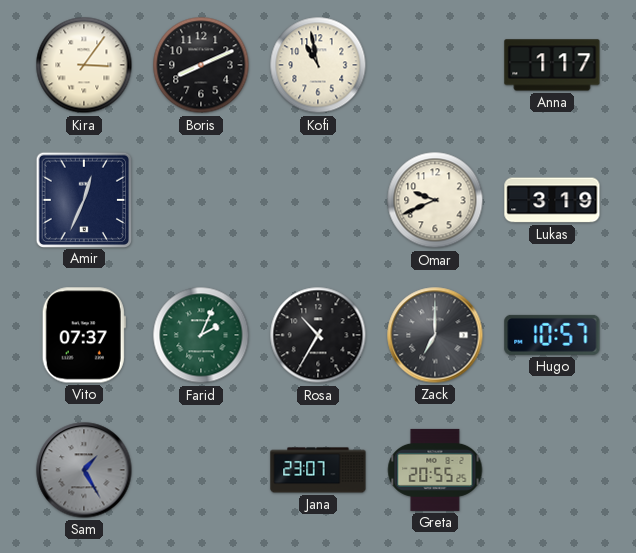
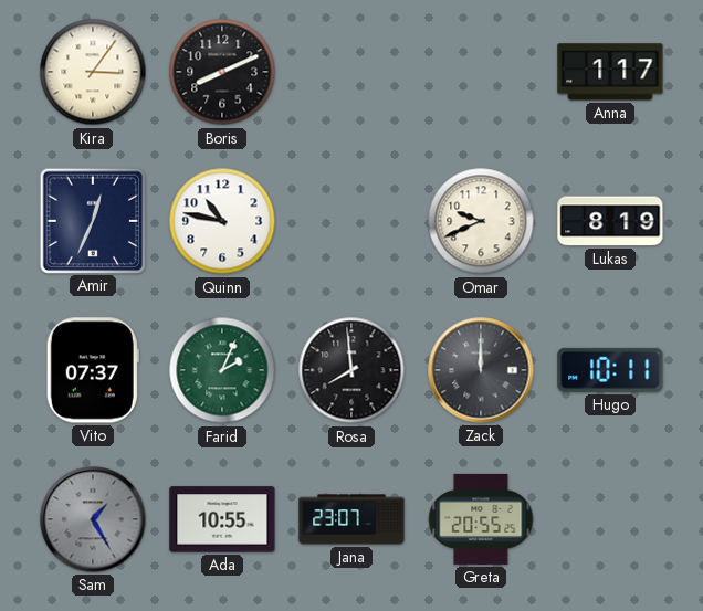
Kofi: 10:58 -> none (318, 65)
Quinn: none -> 10:47 (222, 221)
Lukas: 3:19 -> 8:19 (610, 221)
Rosa: 10:35 -> 7:59 (351, 370)
Zack: 7:00 -> 12:00 (481, 370)
Hugo: 10:57 -> 10:11 (610, 370)
Ada: none -> 10:55 (222, 519)
